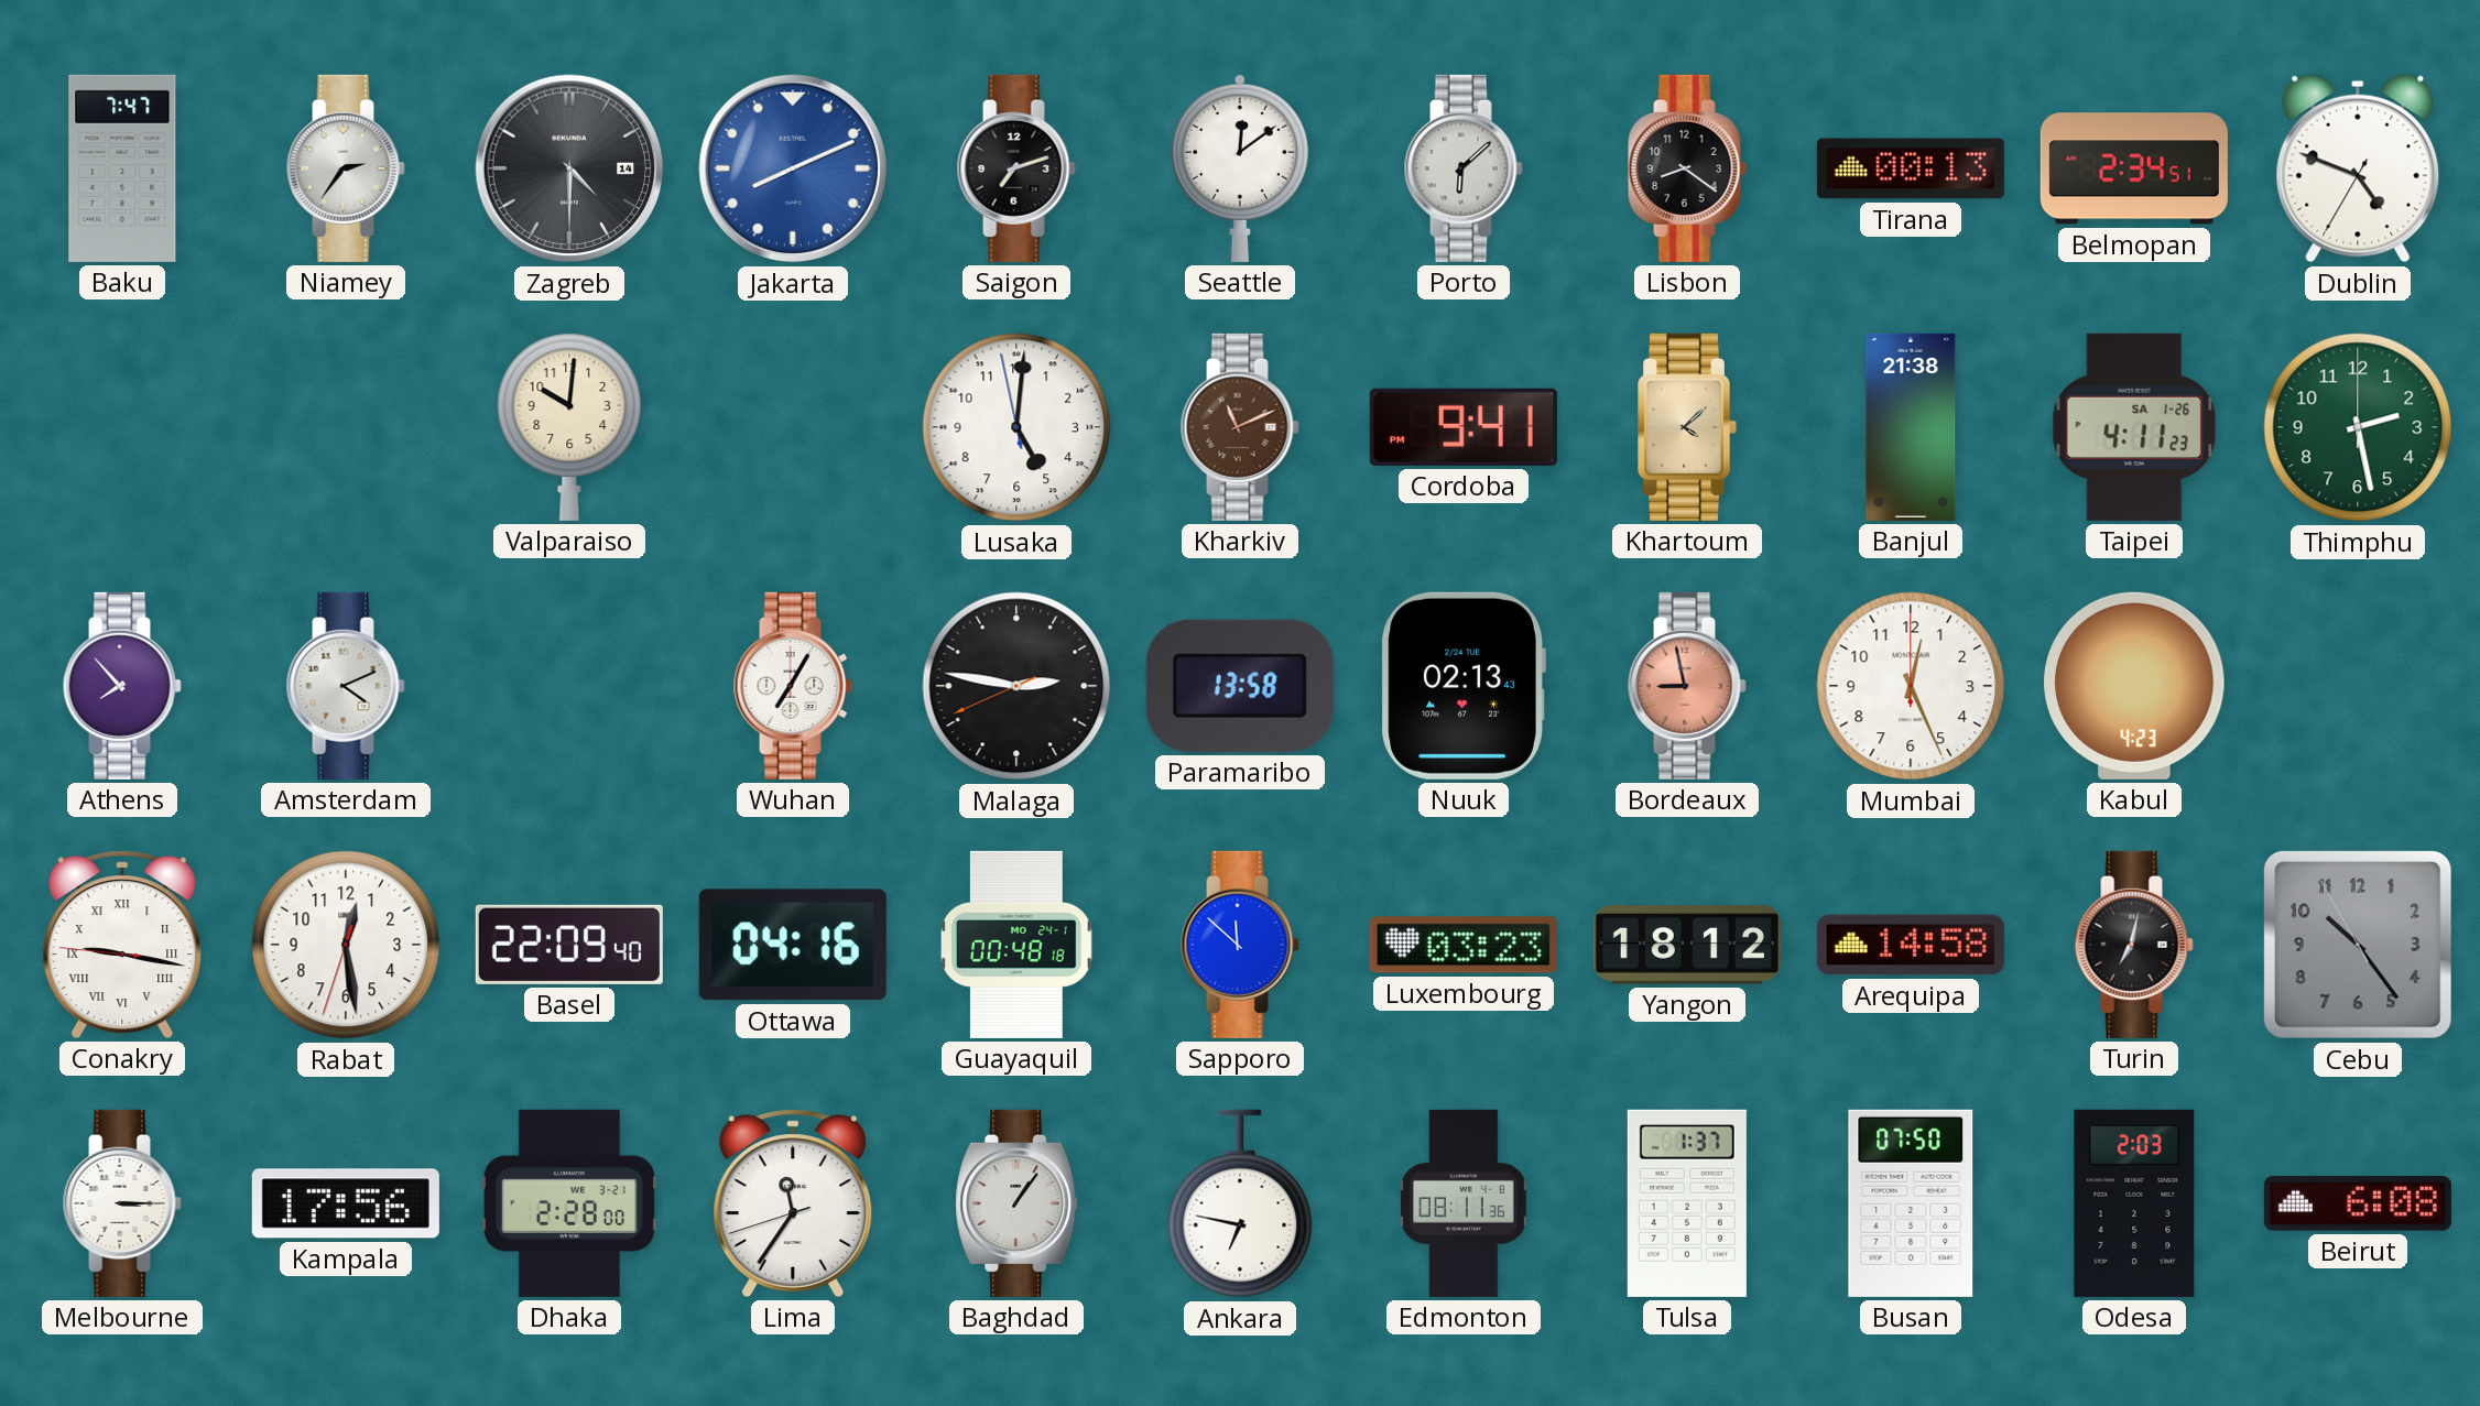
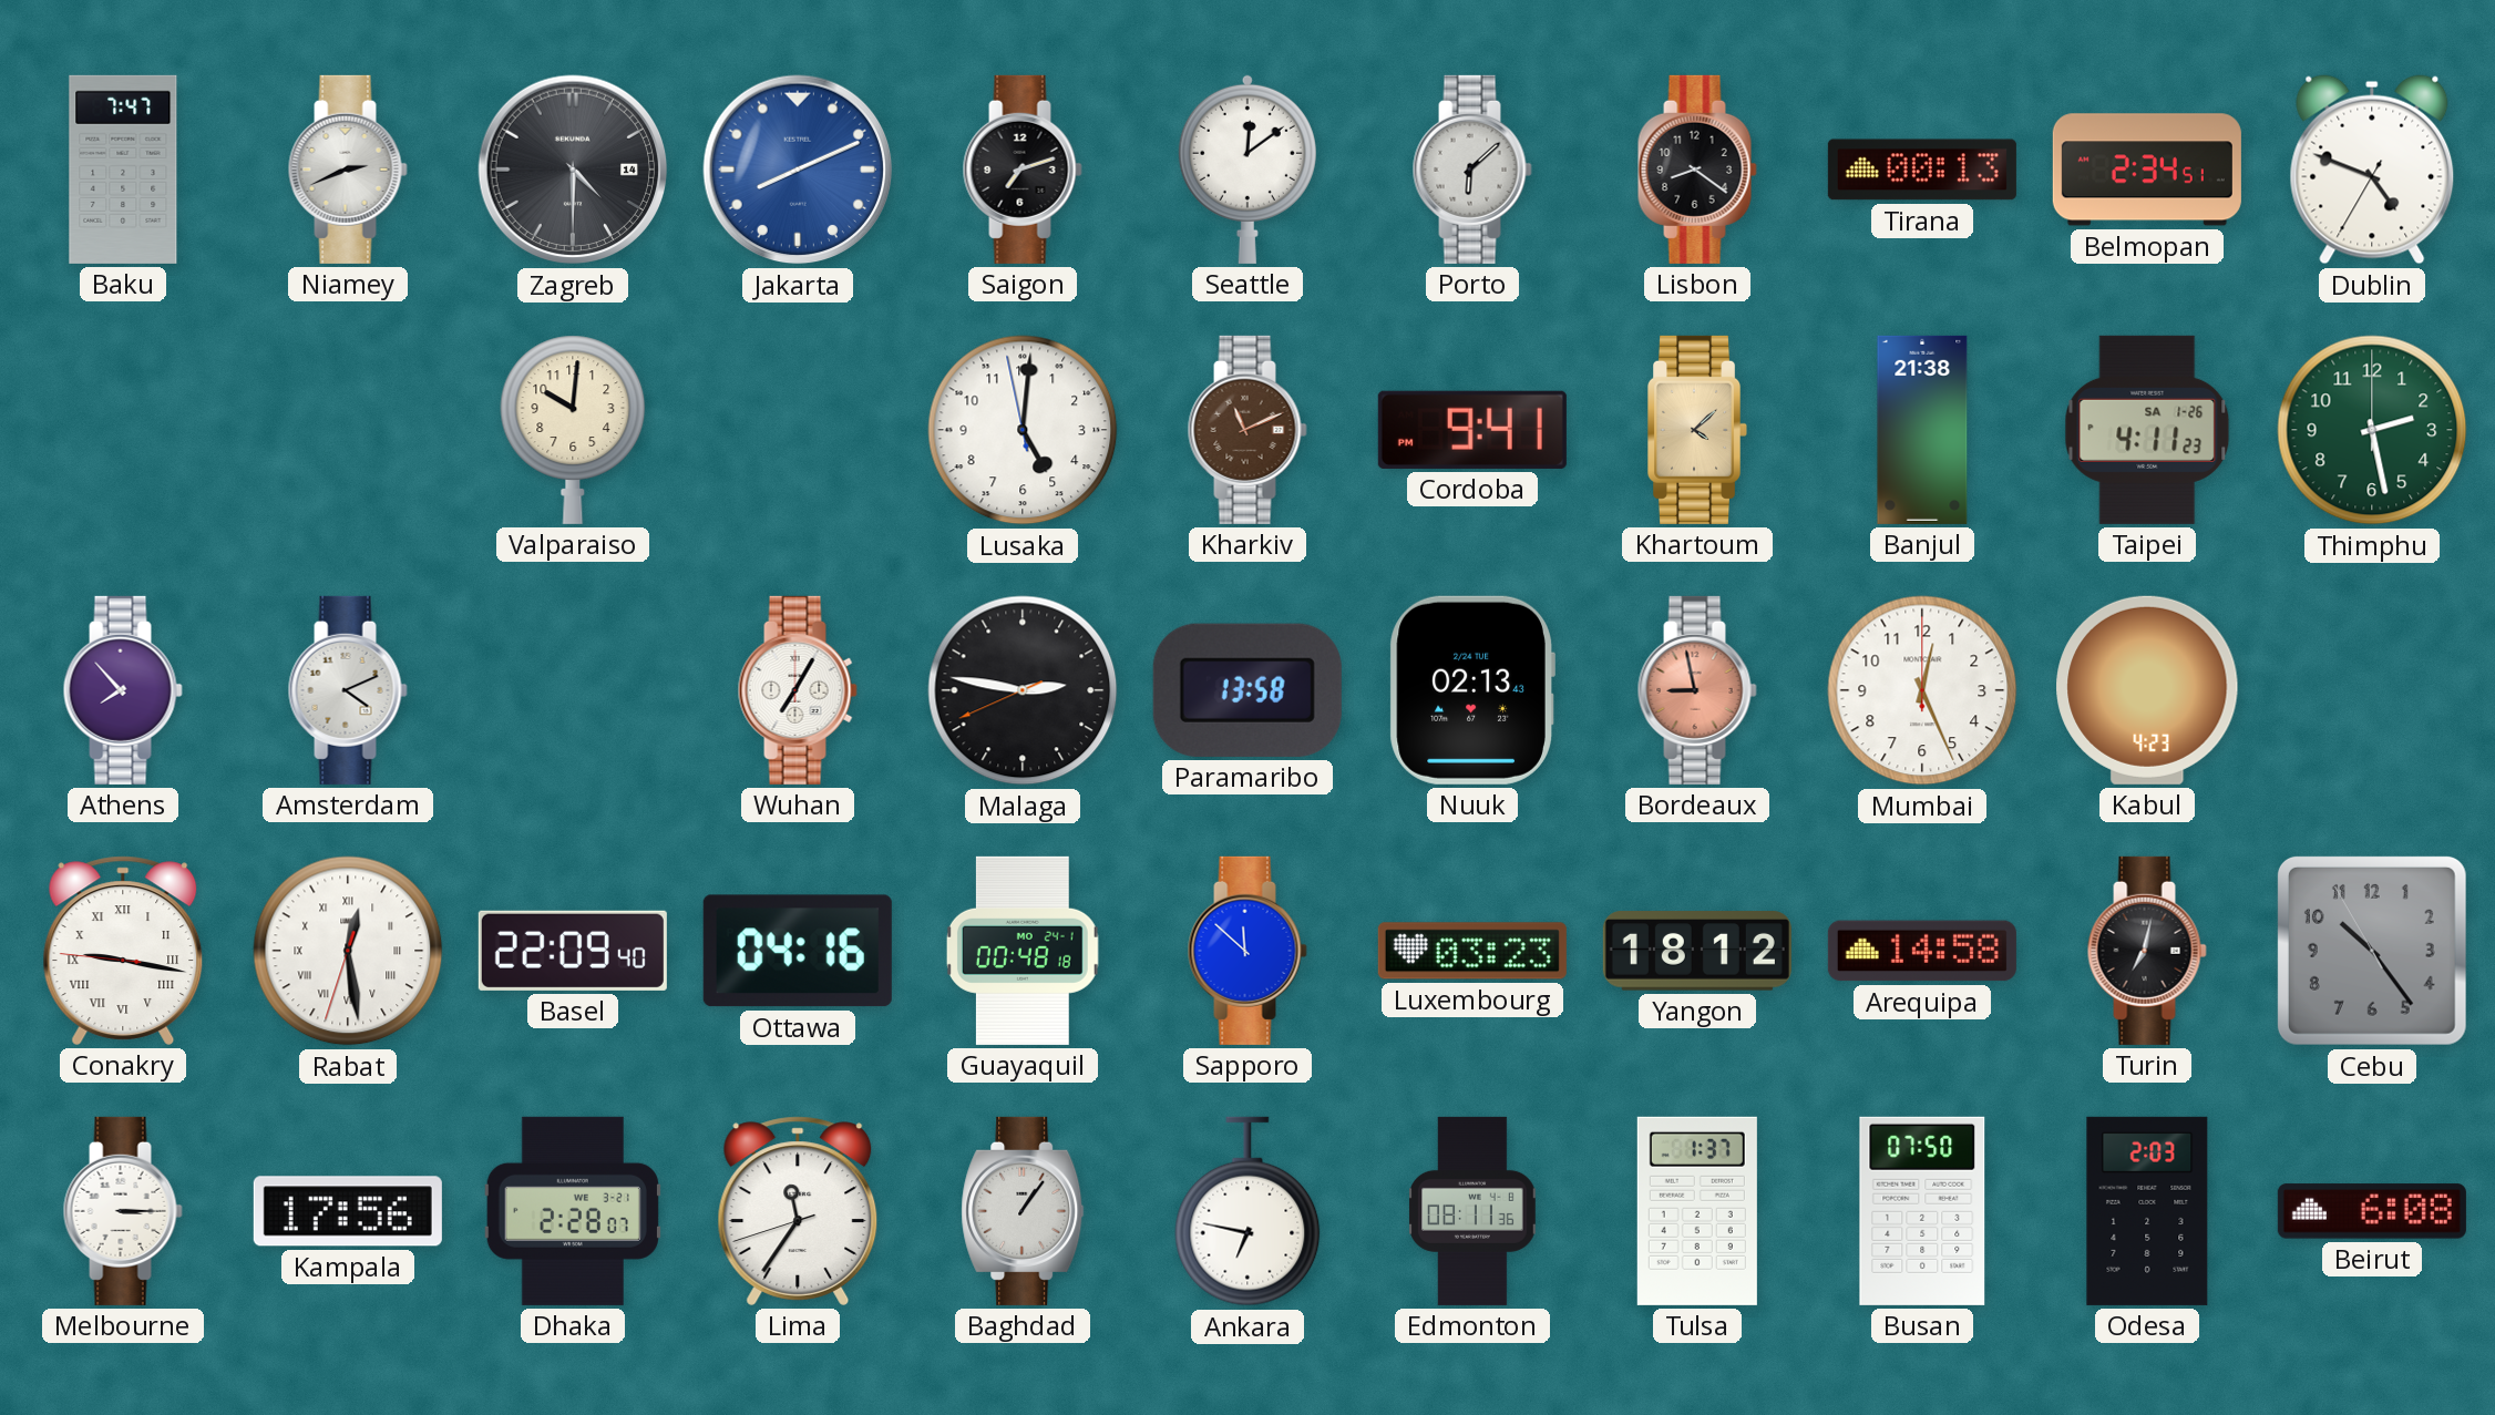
Niamey: 2:36 -> 2:41 (348, 170)
Rabat numerals: Arabic -> Roman (348, 951)
Dhaka: 2:28:00 -> 2:28:07 (573, 1211)
